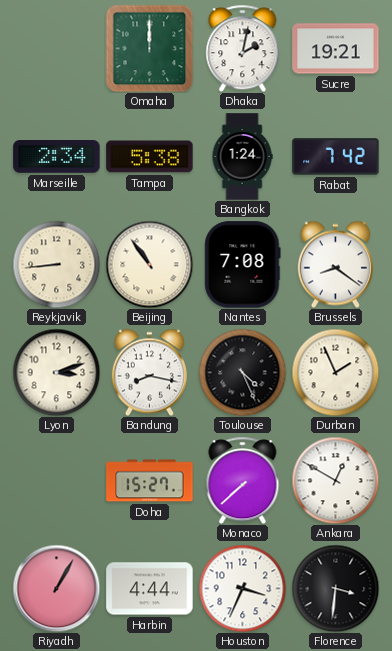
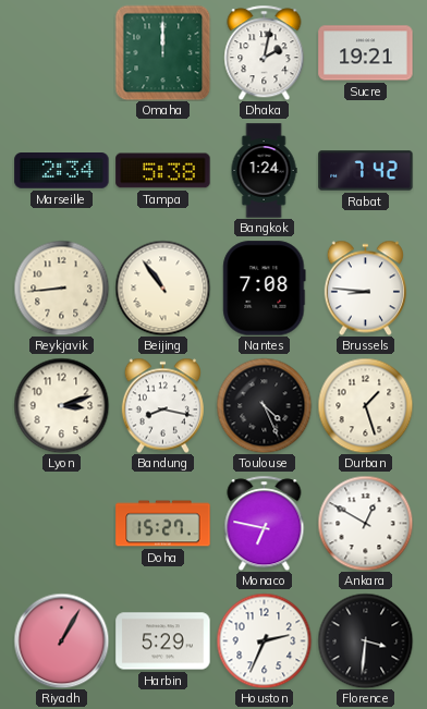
Brussels: 8:21 -> 8:46 (365, 288)
Durban: 1:56 -> 1:27 (365, 405)
Monaco: 7:38 -> 6:47 (265, 523)
Harbin: 4:44 -> 5:29 (163, 641)
Houston: 3:34 -> 2:34 (264, 640)
